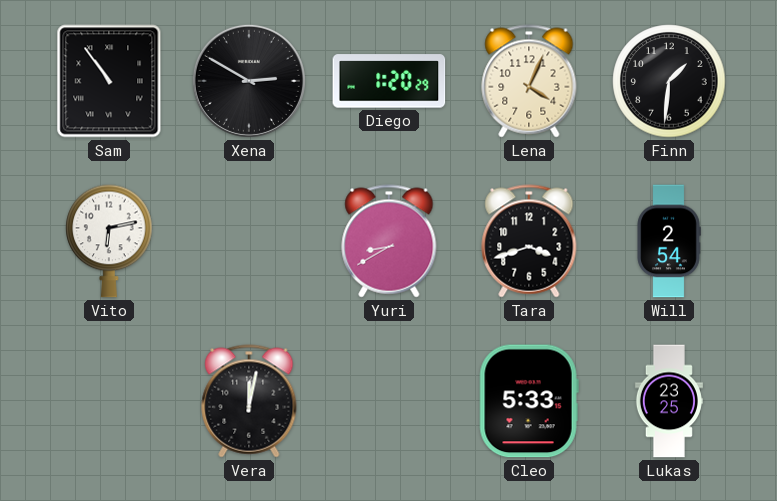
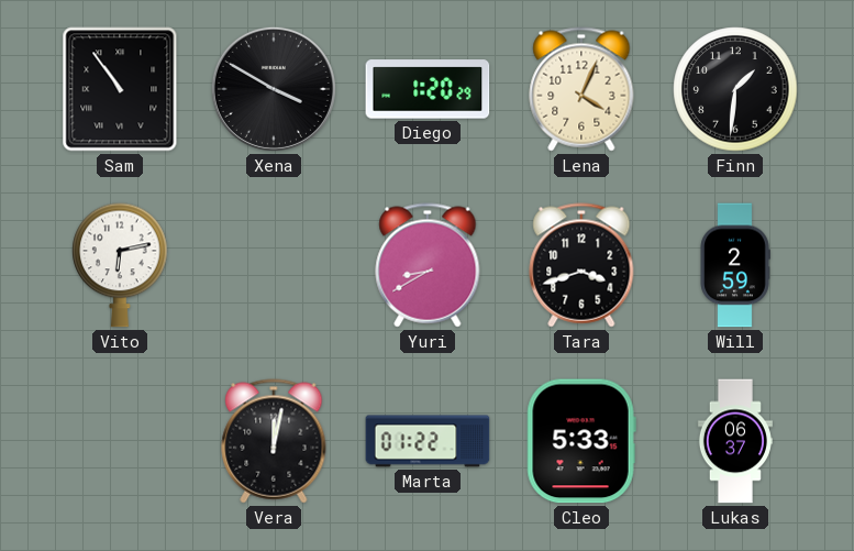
Xena: 2:50 -> 3:50 (274, 89)
Will: 2:54 -> 2:59 (735, 265)
Marta: none -> 01:22 (428, 441)
Lukas: 23:25 -> 06:37 (735, 441)
